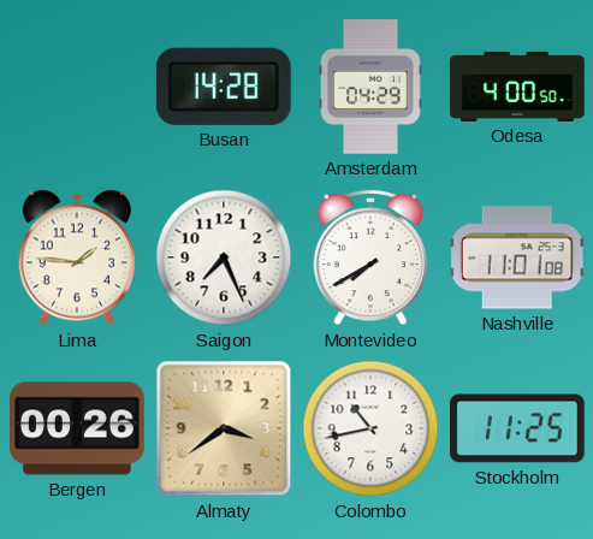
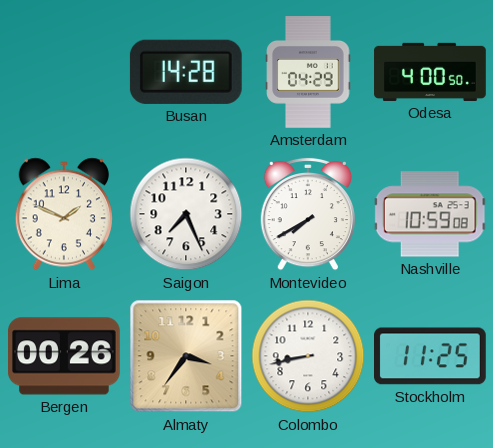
Lima: 1:46 -> 1:49 (64, 214)
Nashville: 11:01 -> 10:59 (430, 214)
Almaty: 3:39 -> 3:36 (186, 356)
Colombo: 10:43 -> 8:43 (308, 356)
